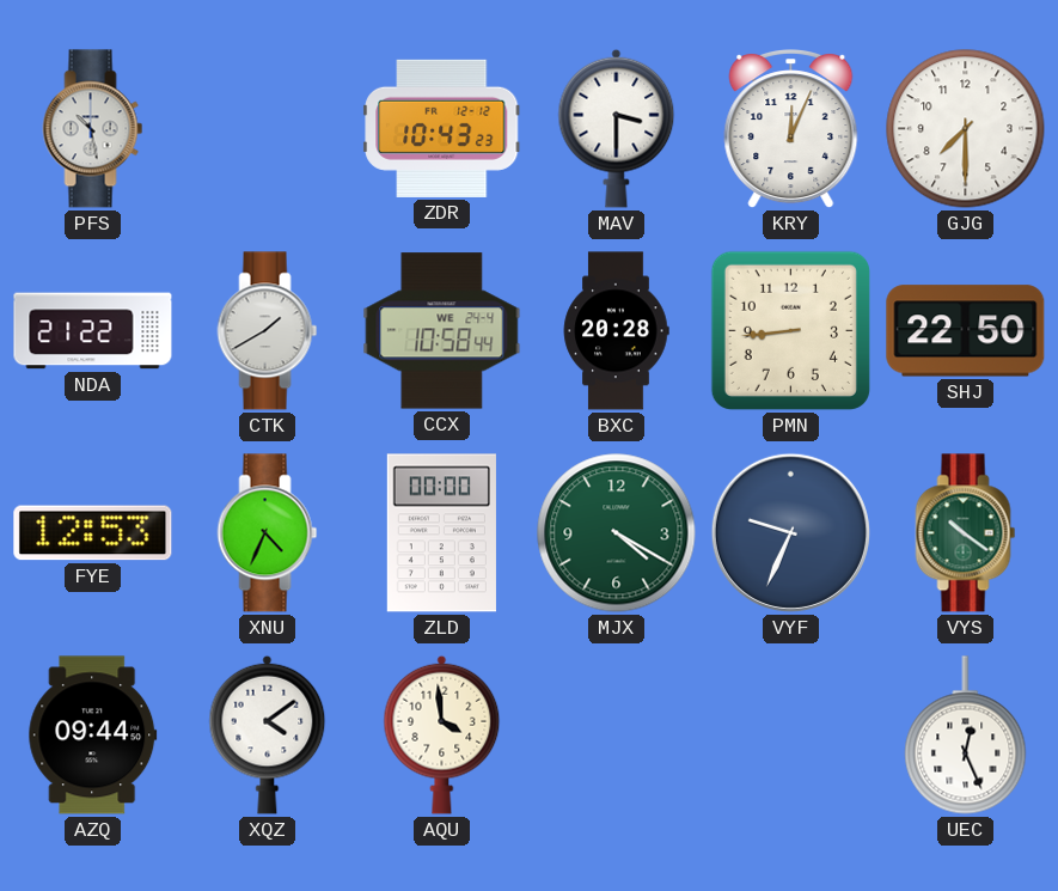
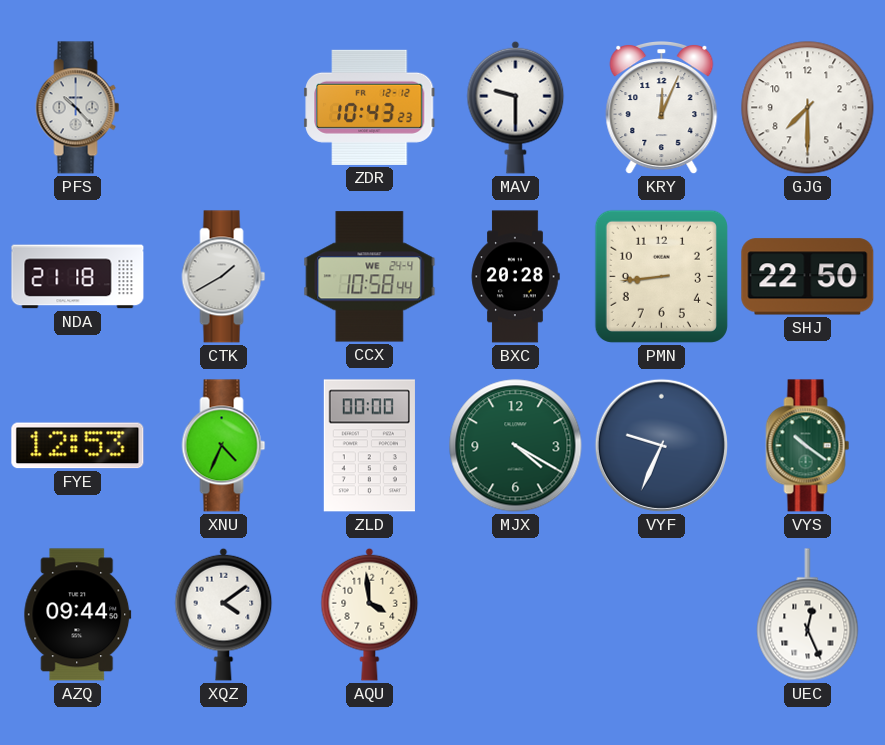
PFS: 10:28 -> 10:23 (78, 108)
MAV: 3:30 -> 9:30 (516, 107)
NDA: 21:22 -> 21:18 (78, 277)
